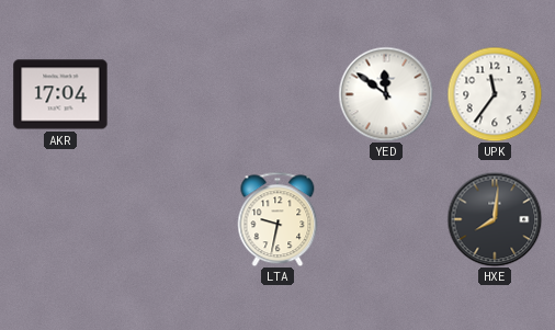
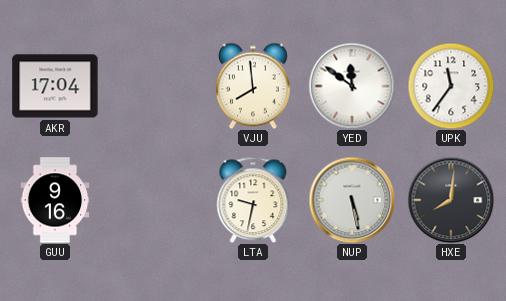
VJU: none -> 7:59 (253, 86)
GUU: none -> 9:16 (55, 200)
NUP: none -> 5:28 (352, 200)
